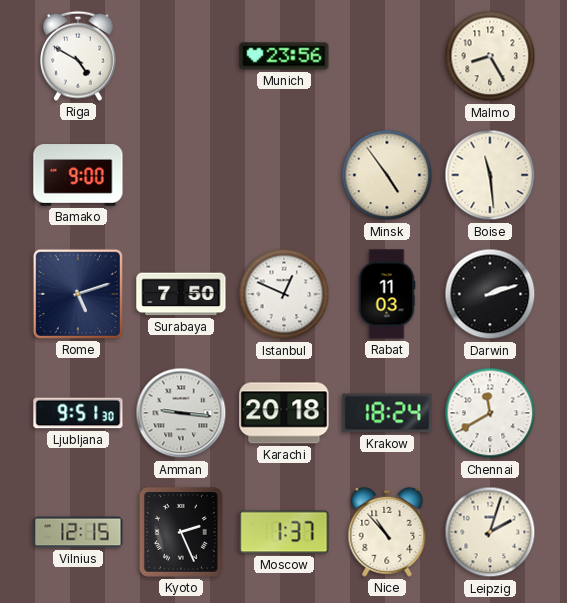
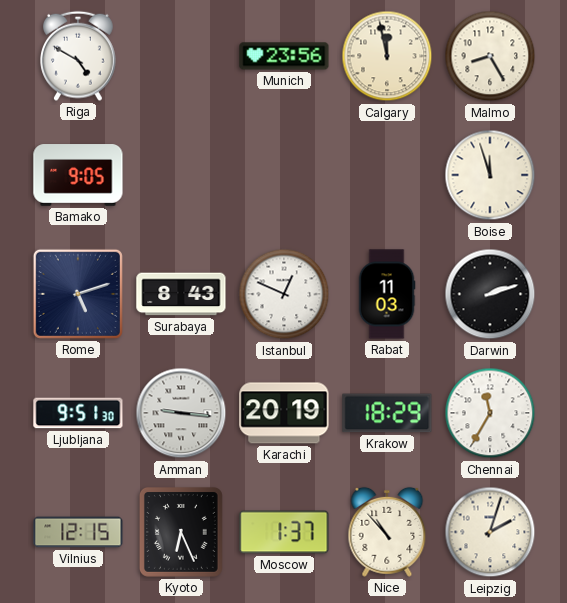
Calgary: none -> 11:58 (387, 56)
Bamako: 9:00 -> 9:05 (78, 175)
Minsk: 4:54 -> none (387, 175)
Boise: 11:29 -> 11:57 (490, 175)
Surabaya: 7:50 -> 8:43 (181, 294)
Karachi: 20:18 -> 20:19 (284, 413)
Krakow: 18:24 -> 18:29 (387, 413)
Chennai: 11:40 -> 11:35 (490, 413)
Kyoto: 2:26 -> 6:26 (181, 532)
